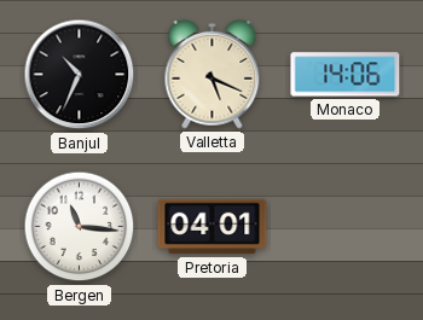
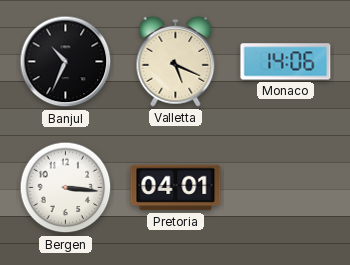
Bergen: 11:16 -> 3:16 (66, 188)
